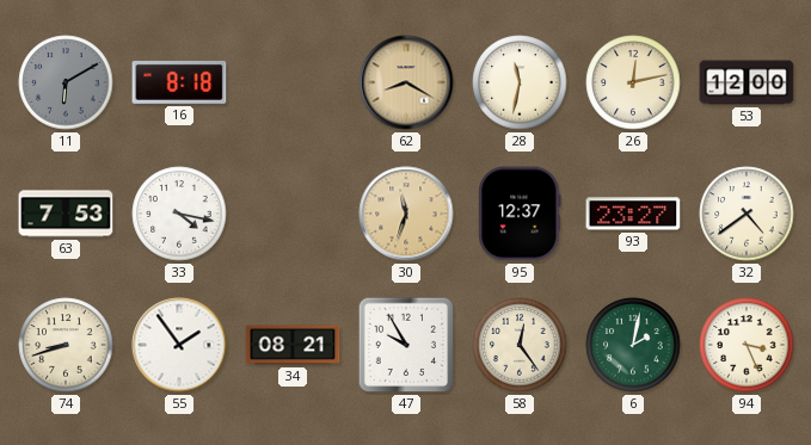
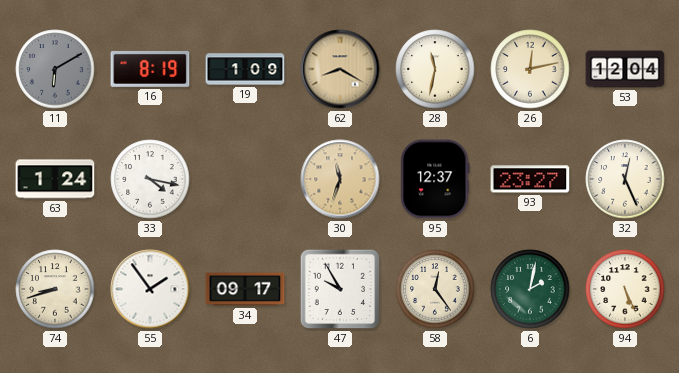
16: 8:18 -> 8:19 (150, 69)
19: none -> 1:09 (245, 69)
53: 12:00 -> 12:04 (625, 69)
63: 7:53 -> 1:24 (55, 179)
32: 4:39 -> 12:26 (625, 179)
34: 08:21 -> 09:17 (245, 289)
94: 3:26 -> 5:26 (625, 289)
